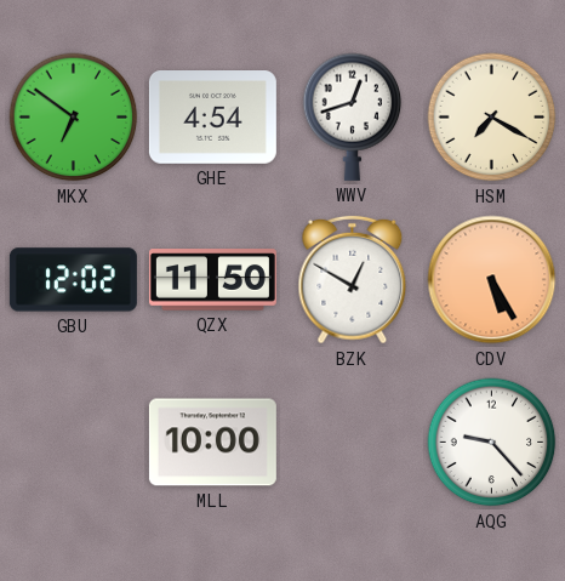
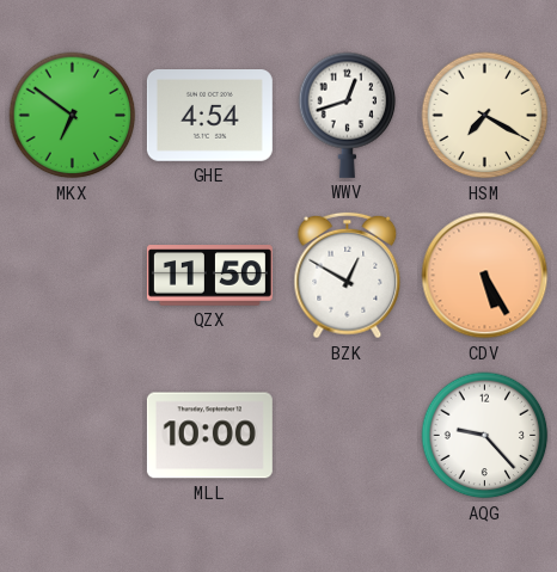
GBU: 12:02 -> none (73, 280)
